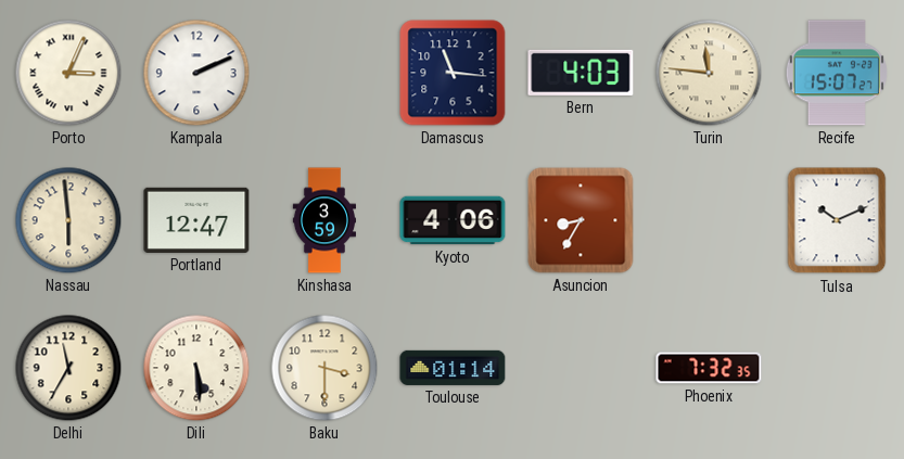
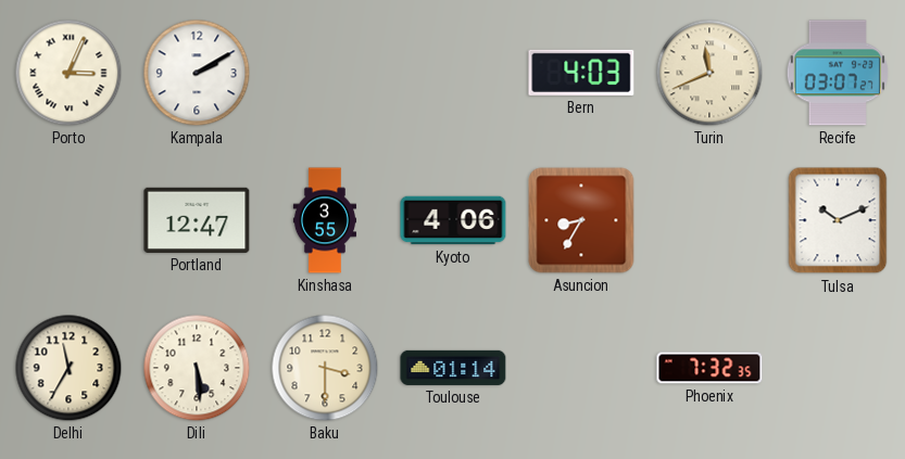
Kampala: 2:11 -> 2:10 (197, 73)
Damascus: 11:16 -> none (453, 73)
Turin: 11:46 -> 11:41 (709, 73)
Recife: 15:07 -> 03:07 (838, 73)
Nassau: 5:59 -> none (68, 220)
Kinshasa: 3:59 -> 3:55 (324, 220)
